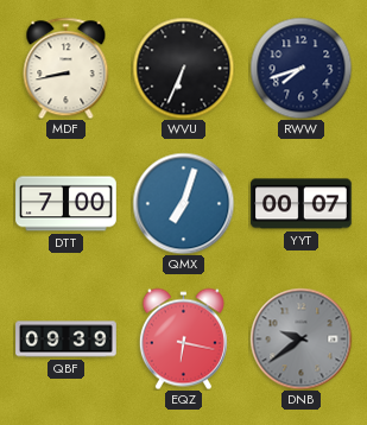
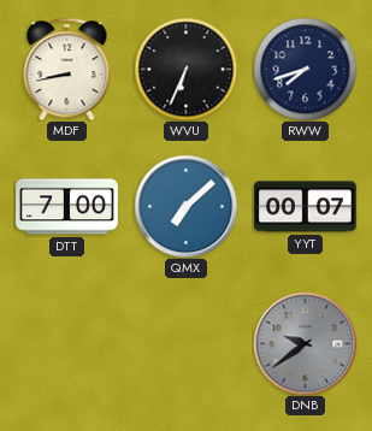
QMX: 7:03 -> 7:08 (185, 206)
QBF: 09:39 -> none (67, 340)
EQZ: 6:17 -> none (183, 338)
